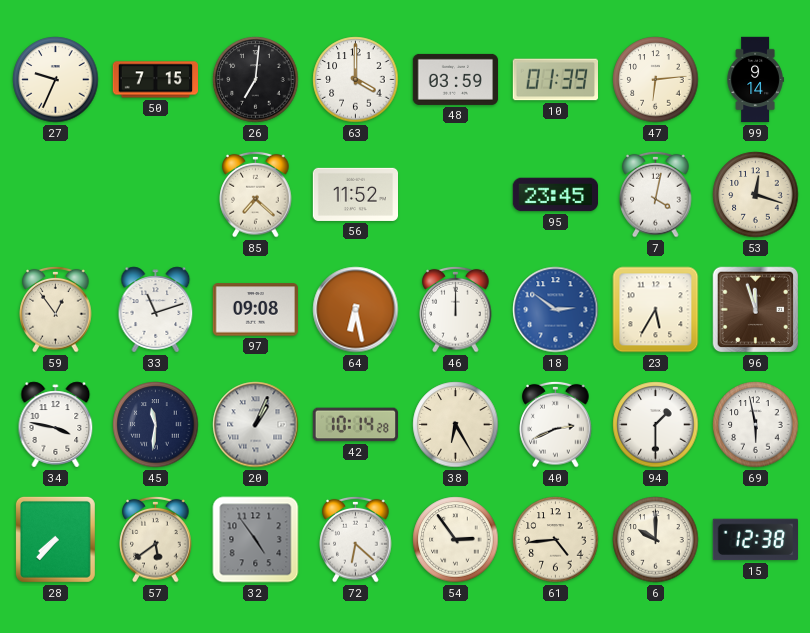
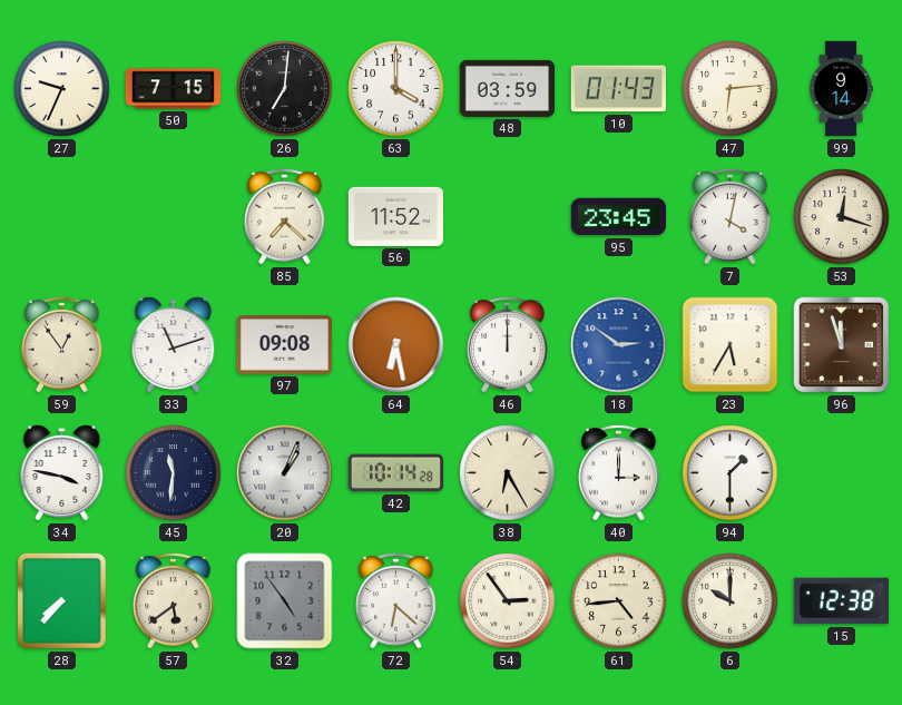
10: 01:39 -> 01:43 (618, 89)
40: 2:41 -> 3:00 (619, 472)
69: 5:58 -> none (756, 425)
